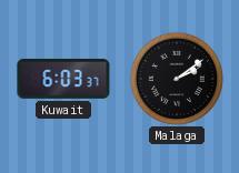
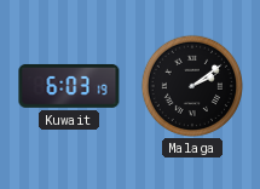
Kuwait: 6:03:37 -> 6:03:19 (69, 86)
